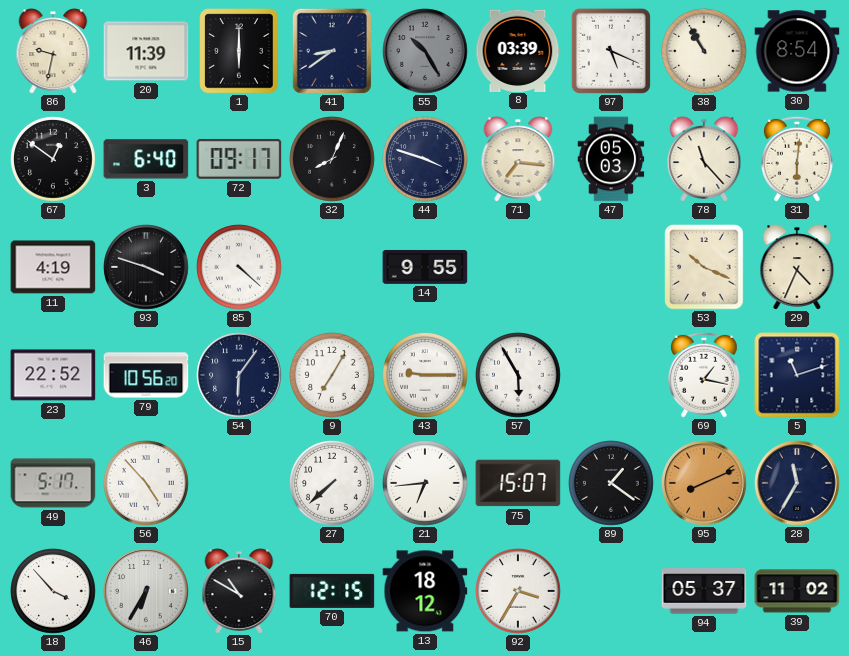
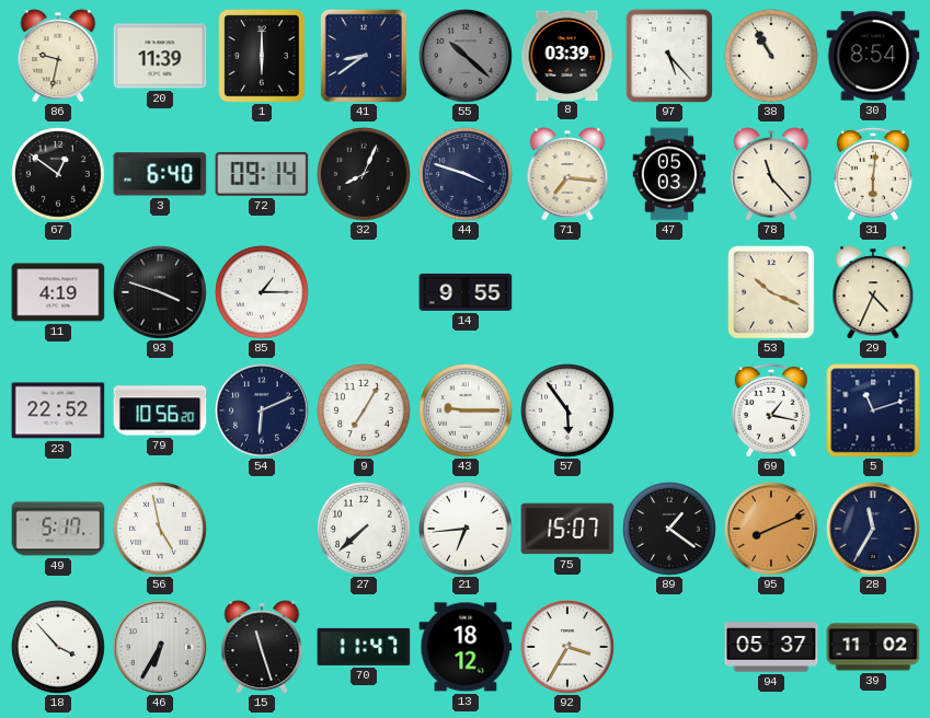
55: 10:25 -> 10:22 (466, 56)
97: 5:19 -> 5:23 (669, 56)
72: 09:17 -> 09:14 (262, 174)
85: 4:22 -> 1:15 (263, 293)
54: 6:06 -> 6:11 (262, 410)
57: 5:55 -> 5:54 (569, 412)
56: 4:53 -> 4:58 (161, 530)
15: 10:50 -> 11:27 (262, 647)
70: 12:15 -> 11:47 (364, 647)
